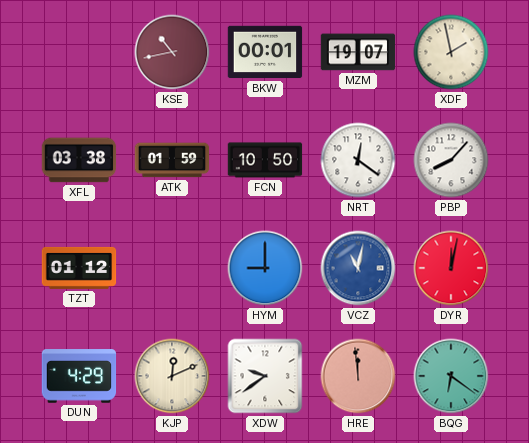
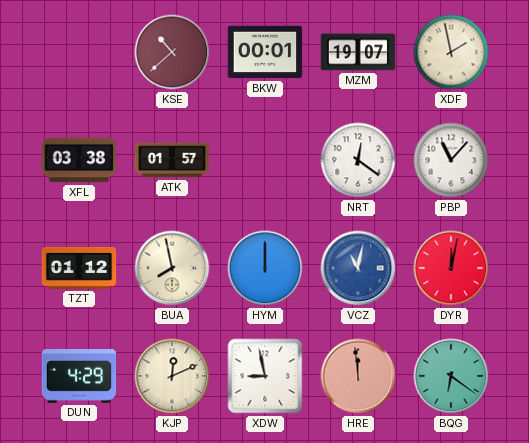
KSE: 10:43 -> 10:38 (172, 52)
ATK: 01:59 -> 01:57 (172, 160)
FCN: 10:50 -> none (265, 160)
PBP: 8:07 -> 11:07 (451, 160)
BUA: none -> 7:58 (172, 268)
HYM: 9:00 -> 12:00 (265, 268)
XDW: 9:39 -> 8:58 (265, 376)
